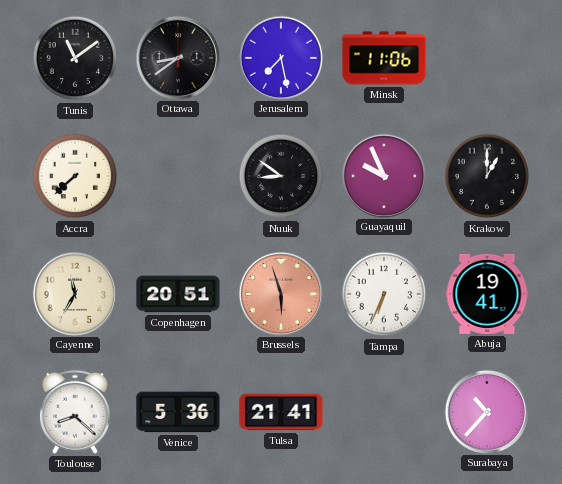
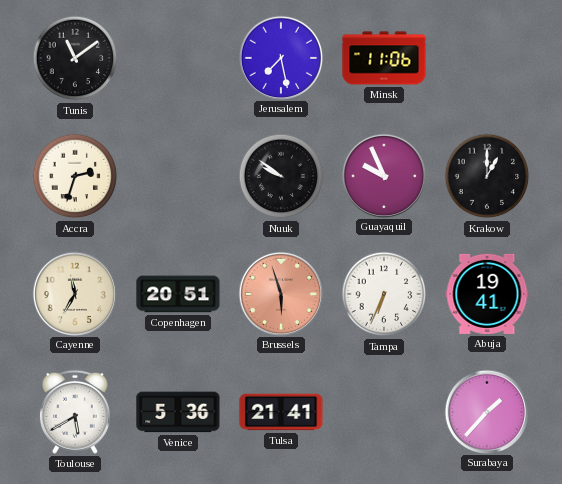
Ottawa: 8:39 -> none (177, 57)
Accra: 7:38 -> 2:33 (75, 176)
Nuuk: 8:51 -> 9:51 (281, 176)
Toulouse: 8:22 -> 5:40 (75, 412)
Surabaya: 10:37 -> 1:37 (486, 411)
